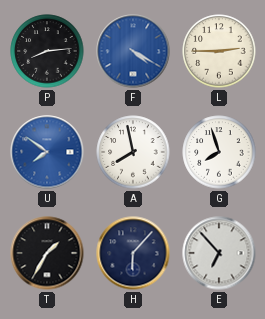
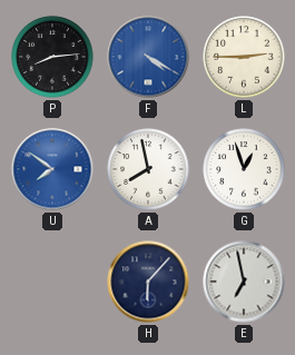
G: 7:57 -> 12:57 (244, 169)
T: 1:35 -> none (47, 253)
E: 6:53 -> 6:58 (244, 282)
